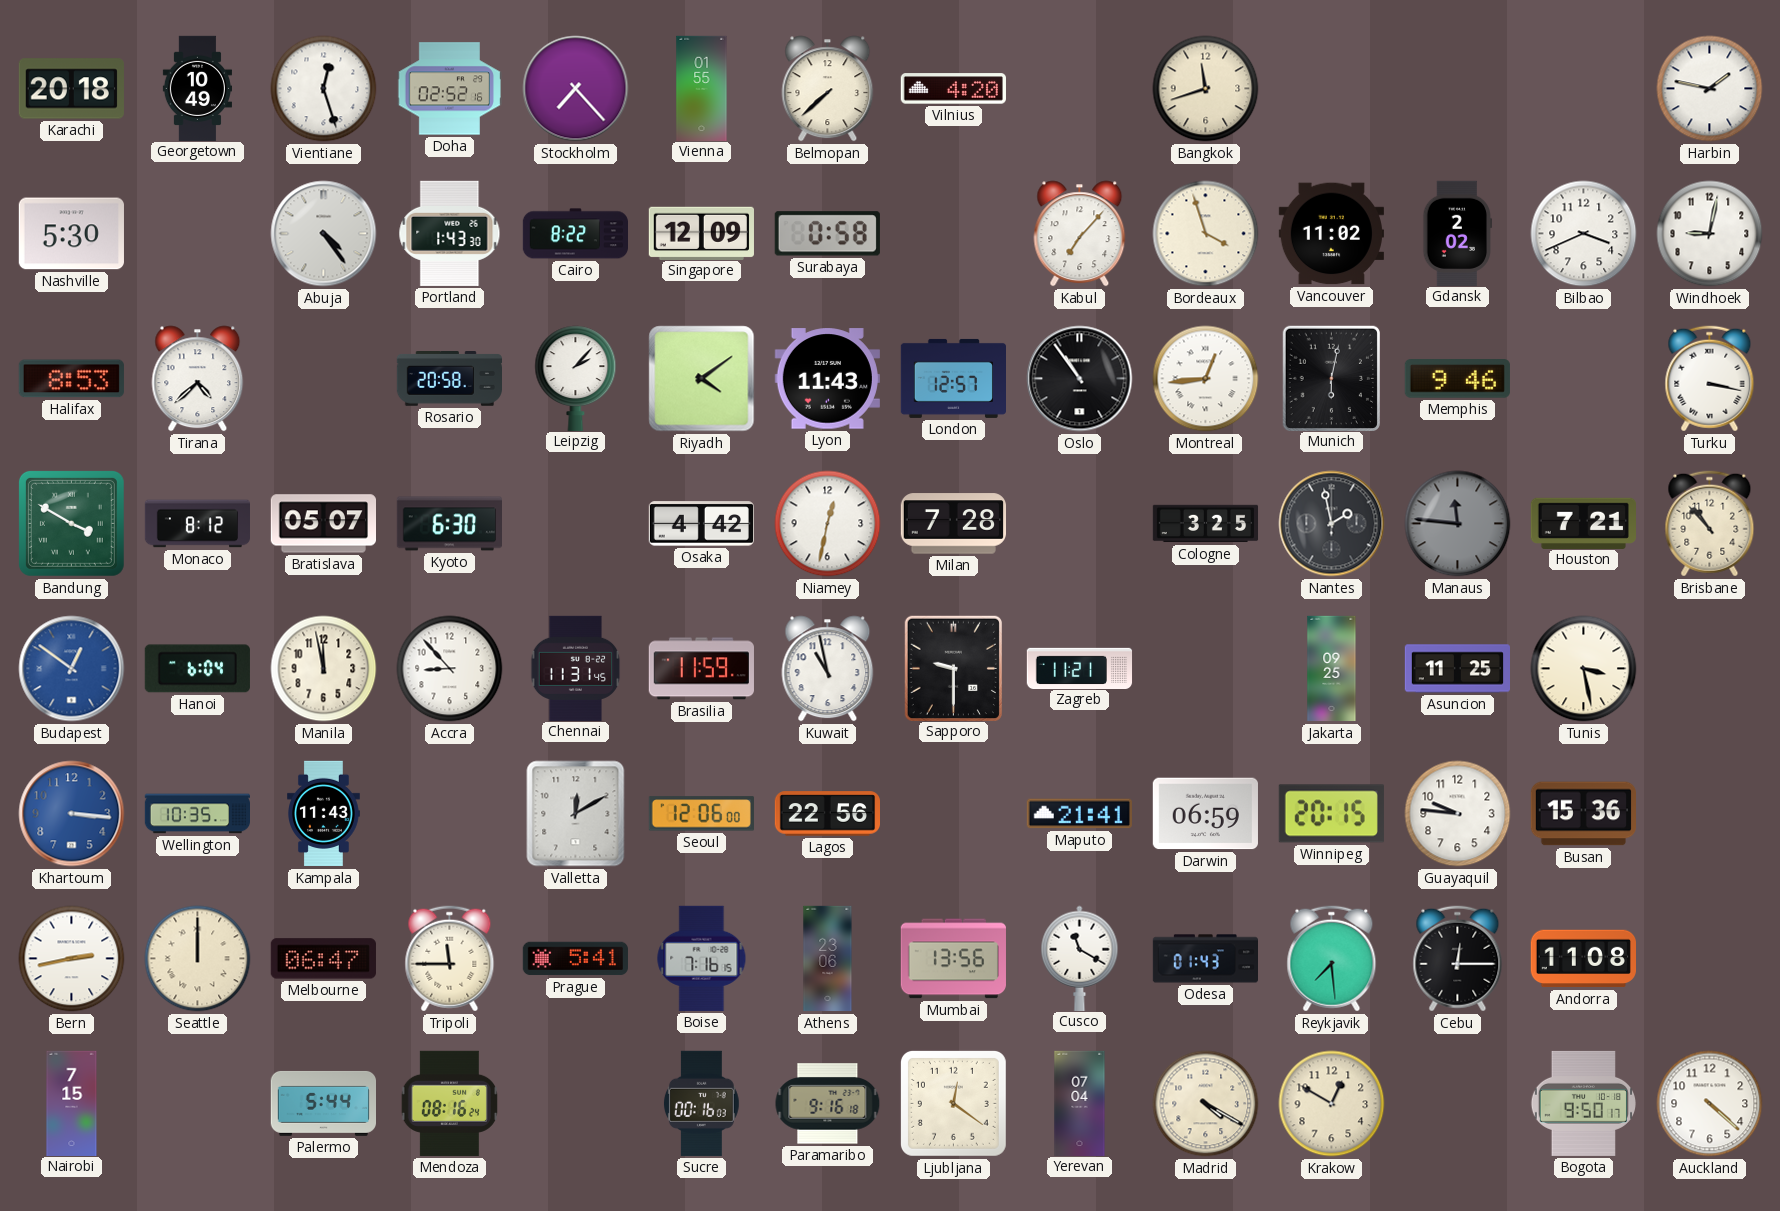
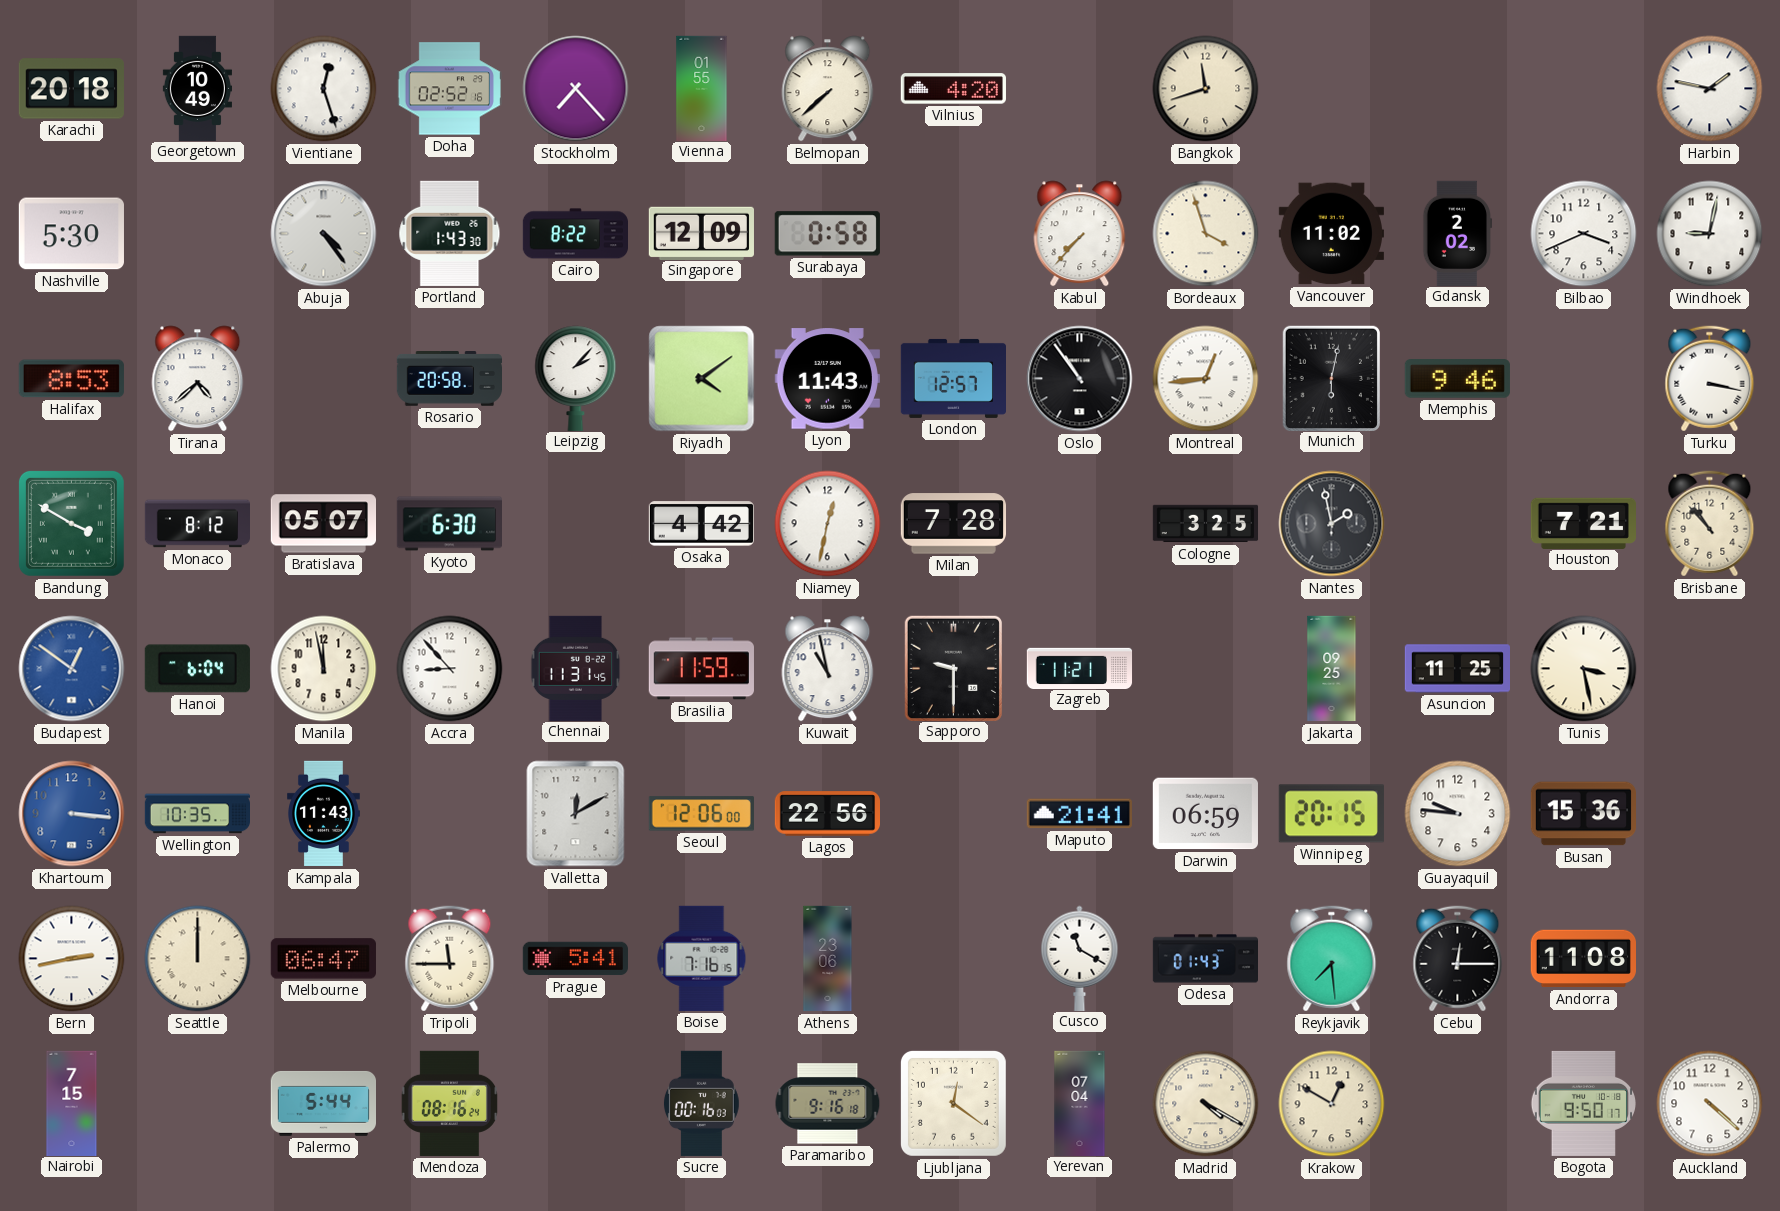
Kabul: 7:07 -> 7:37 (1080, 234)
Manaus: 11:46 -> none (1458, 524)
Mumbai: 13:56 -> none (953, 959)
